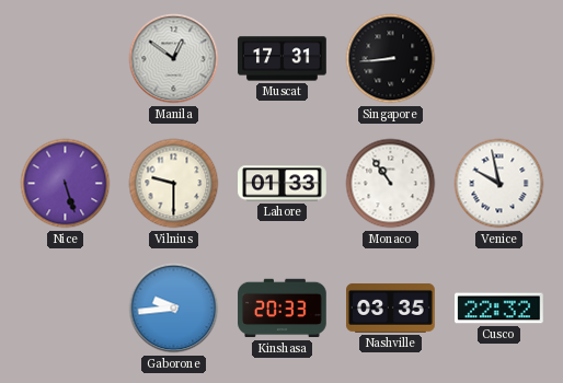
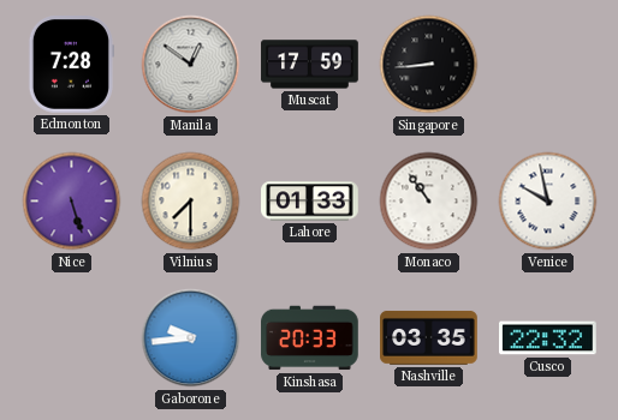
Edmonton: none -> 7:28 (71, 65)
Muscat: 17:31 -> 17:59 (310, 65)
Vilnius: 9:30 -> 7:30 (191, 202)
